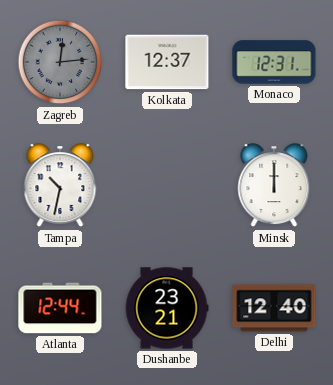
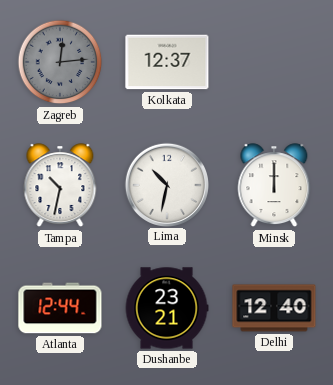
Monaco: 12:31 -> none (274, 62)
Lima: none -> 10:32 (166, 184)
